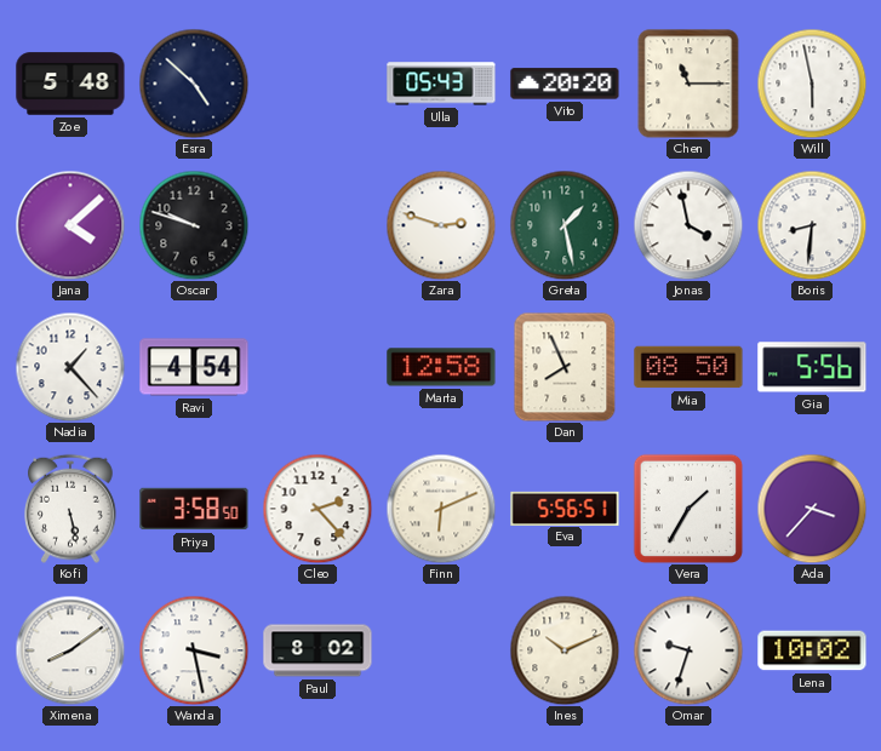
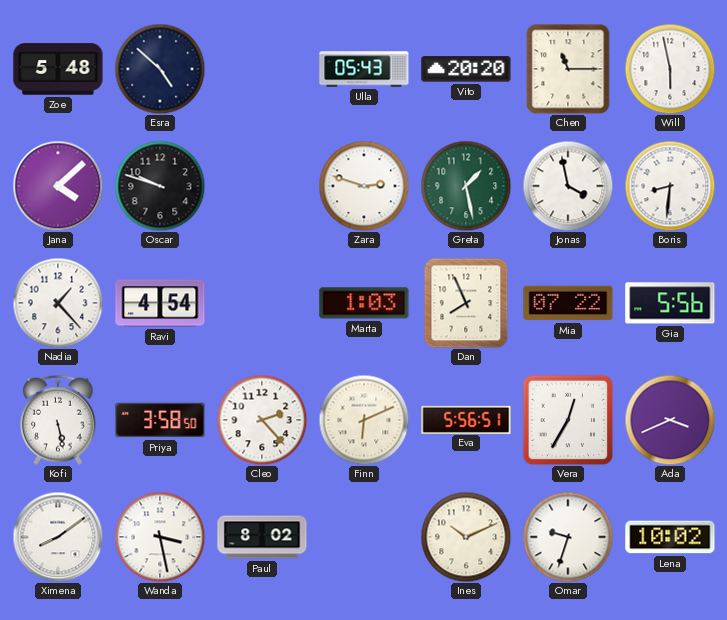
Marta: 12:58 -> 1:03 (364, 303)
Mia: 08:50 -> 07:22 (568, 303)
Vera: 1:35 -> 12:35 (568, 420)
Ada: 3:37 -> 3:41 (670, 420)
